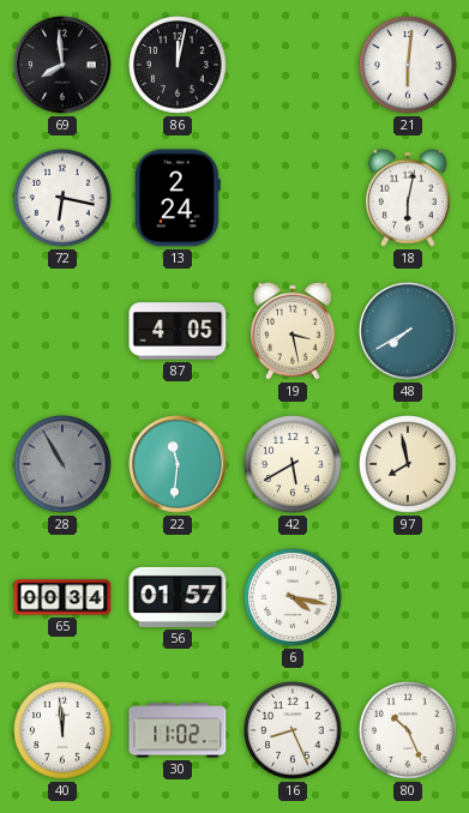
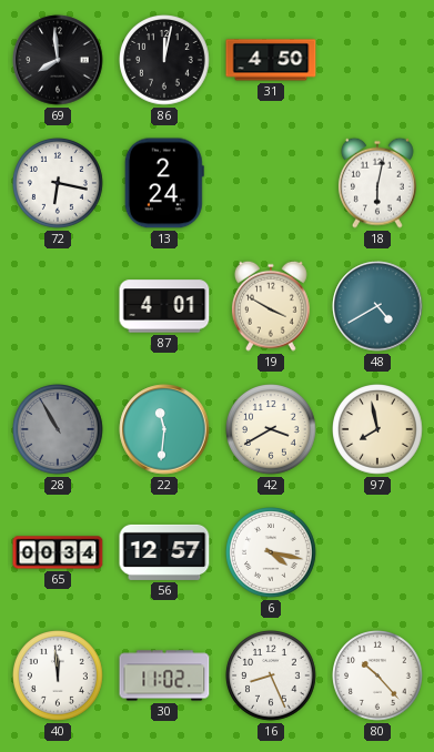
31: none -> 4:50 (271, 60)
21: 6:01 -> none (409, 66)
87: 4:05 -> 4:01 (164, 306)
19: 3:28 -> 3:50 (271, 306)
48: 7:40 -> 4:40 (377, 306)
42: 5:40 -> 3:40 (272, 430)
56: 01:57 -> 12:57 (164, 552)
80: 10:26 -> 10:23 (379, 677)
